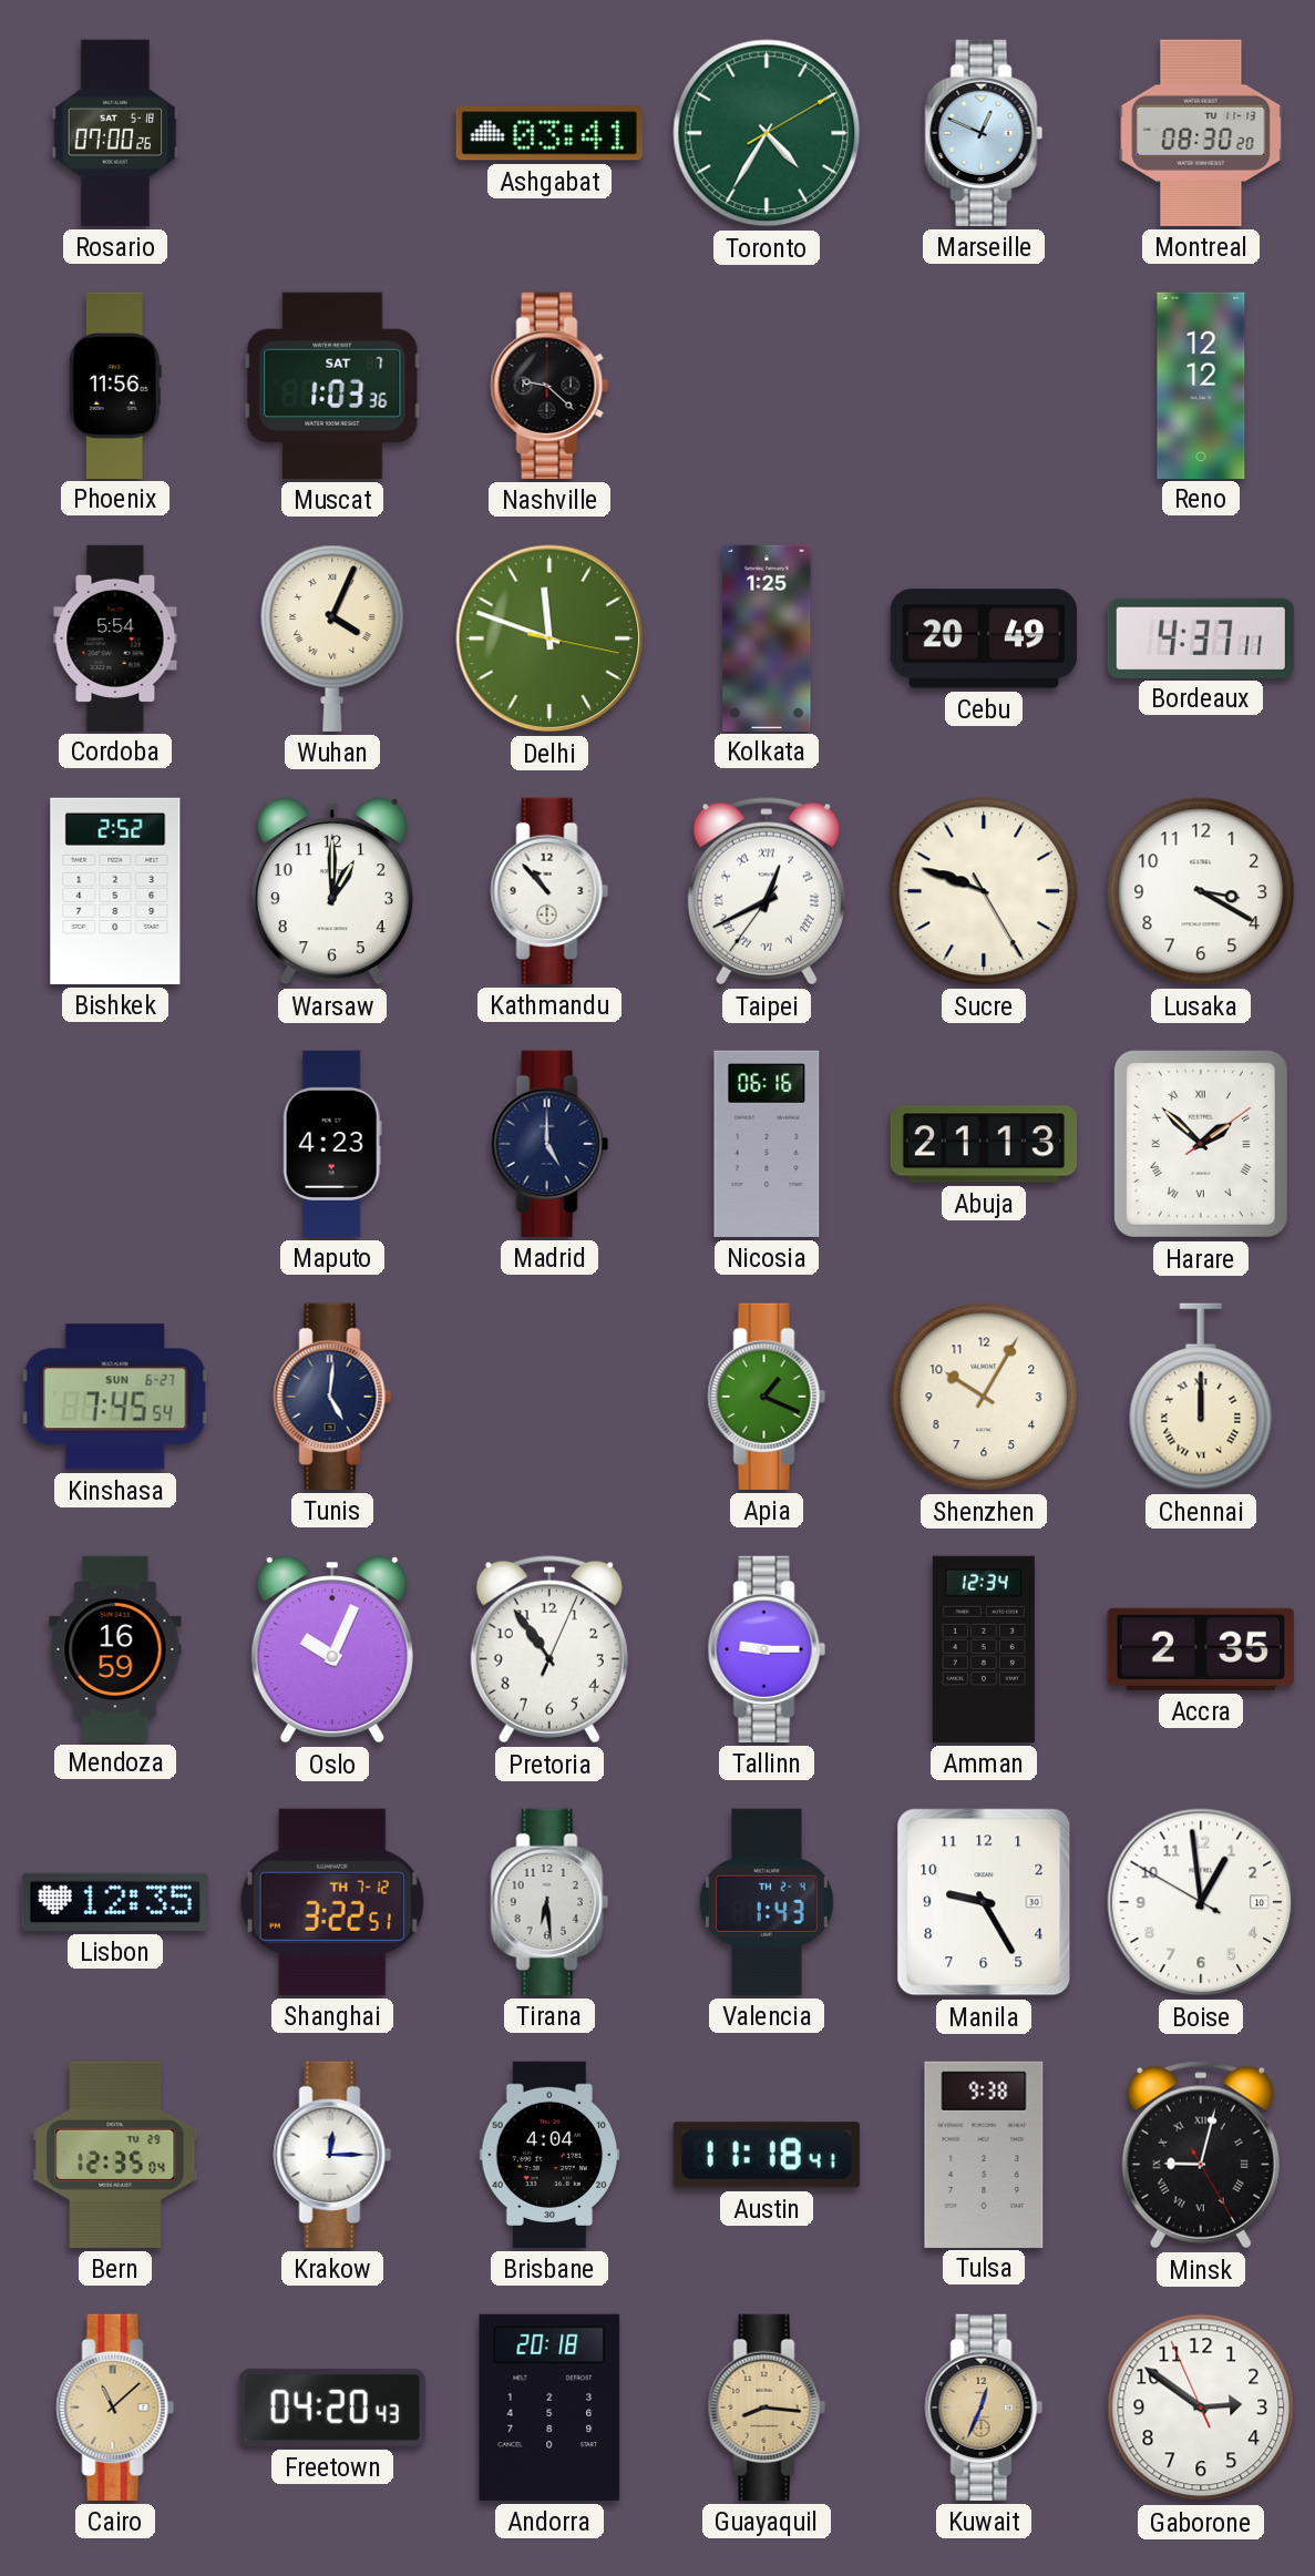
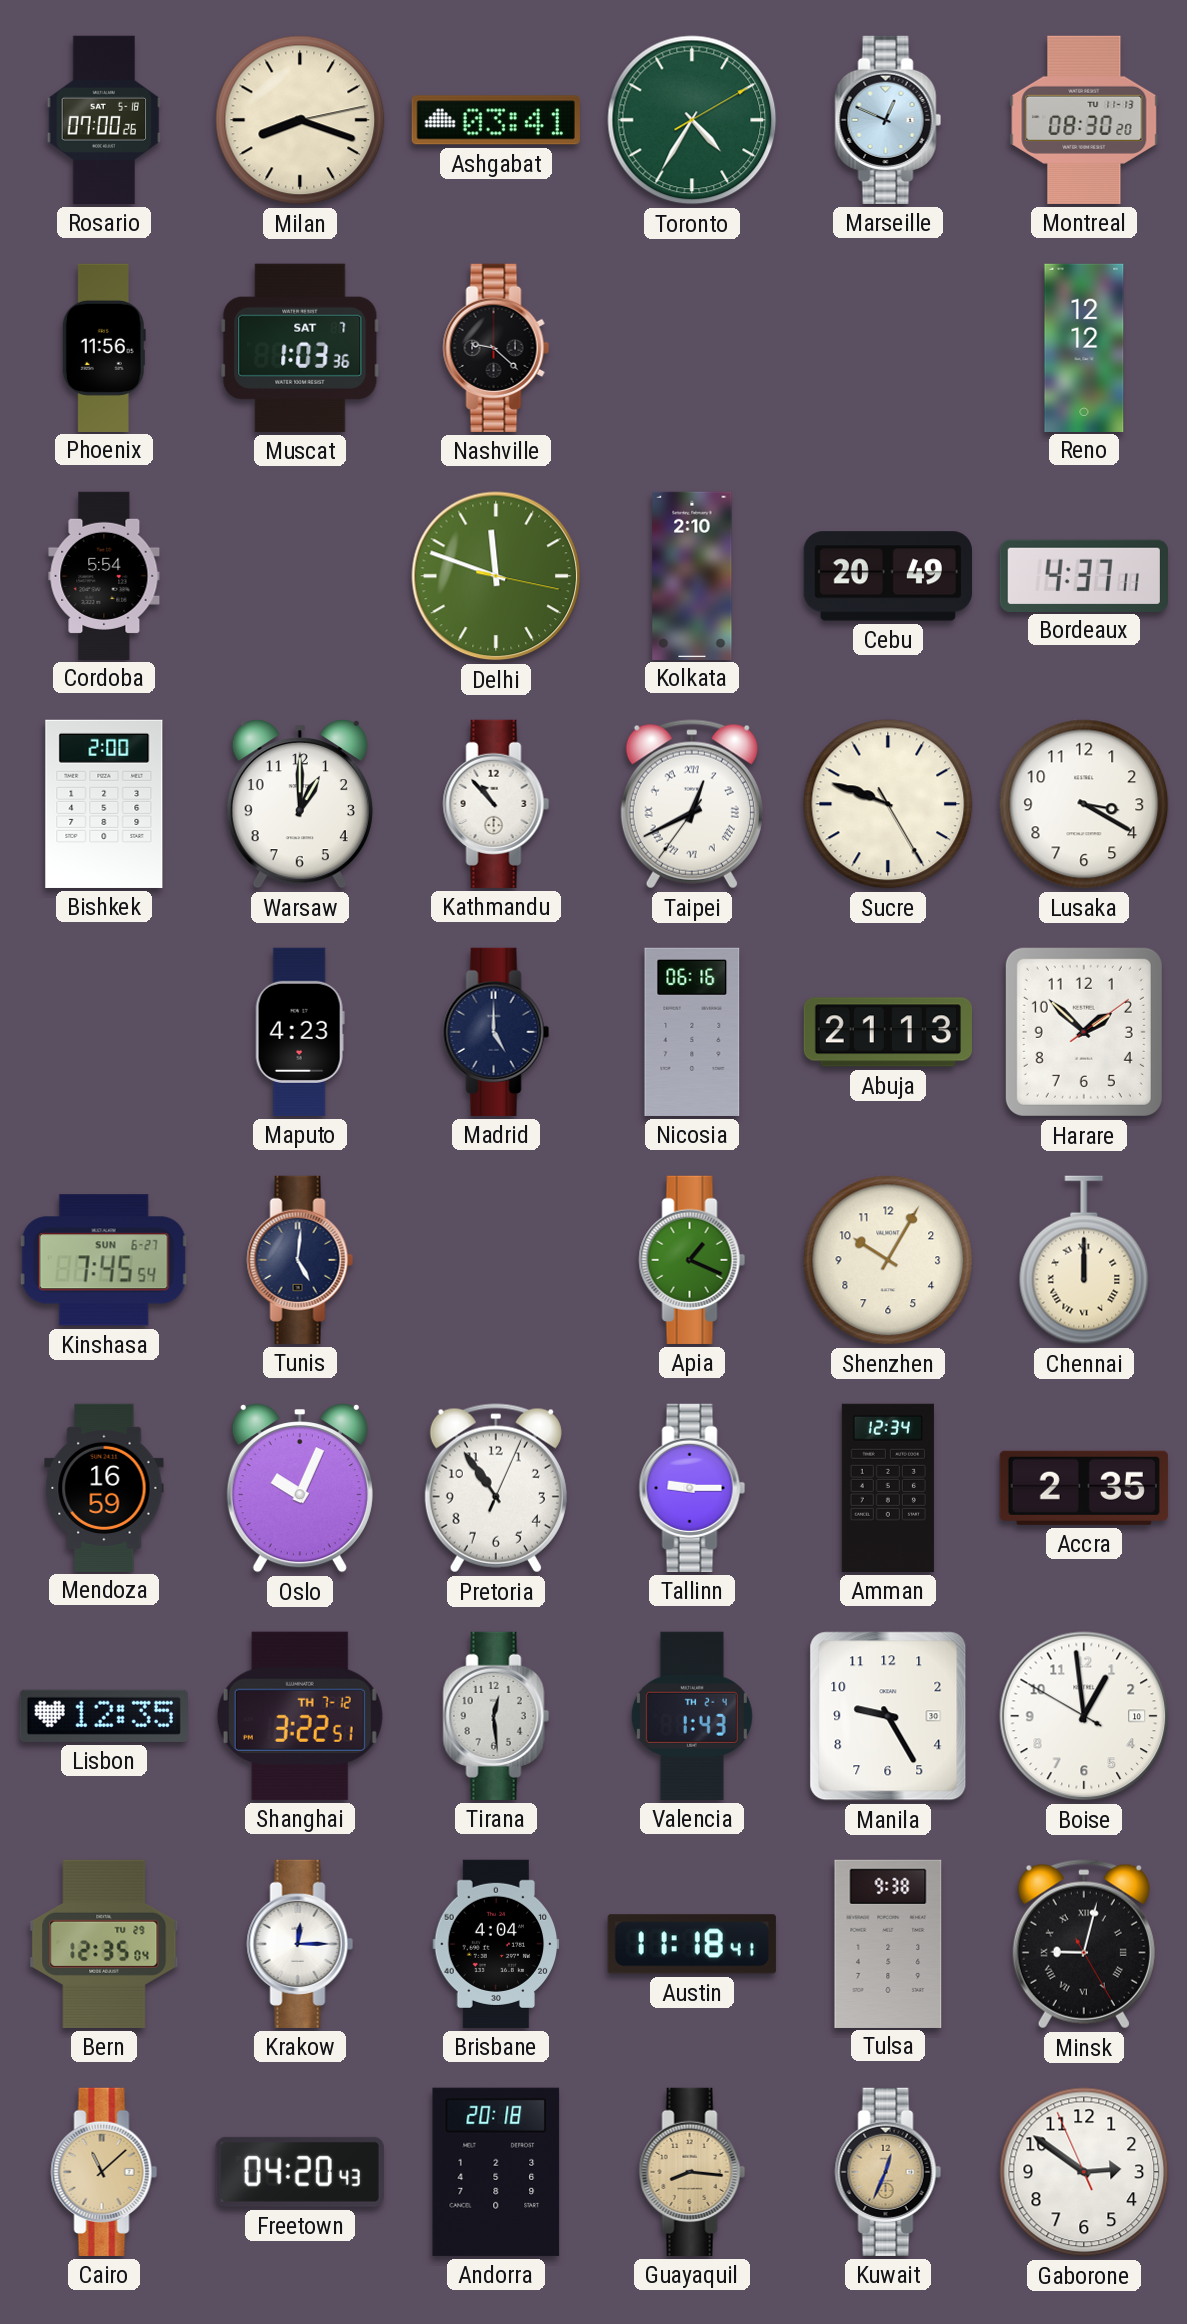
Milan: none -> 8:18 (300, 120)
Wuhan: 4:04 -> none (332, 638)
Kolkata: 1:25 -> 2:10 (692, 575)
Bishkek: 2:52 -> 2:00 (104, 804)
Harare numerals: Roman -> Arabic (1084, 1032)
Tirana: 6:29 -> 12:29 (496, 1716)
